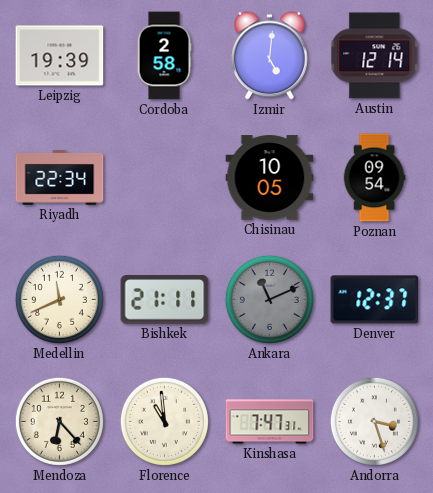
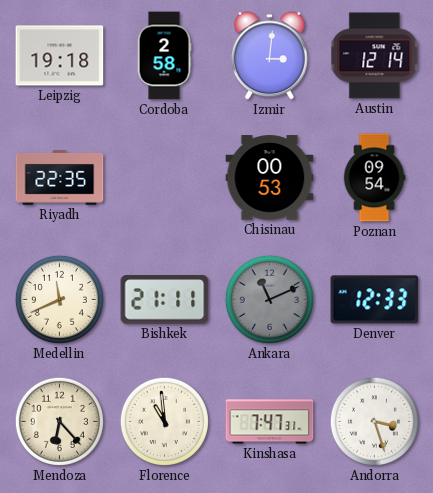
Leipzig: 19:39 -> 19:18 (60, 56)
Izmir: 5:01 -> 3:01 (270, 56)
Riyadh: 22:34 -> 22:35 (60, 177)
Chisinau: 10:05 -> 00:53 (270, 178)
Denver: 12:37 -> 12:33 (375, 300)
